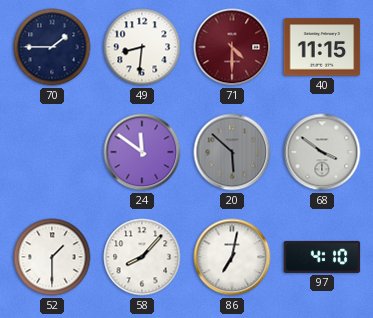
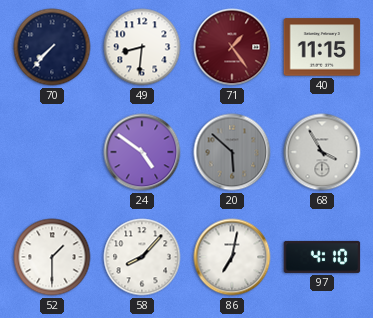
70: 1:45 -> 7:37 (52, 47)
71: 4:30 -> 1:24 (232, 47)
24: 11:51 -> 4:51 (142, 152)
68: 3:51 -> 3:55 (322, 152)
